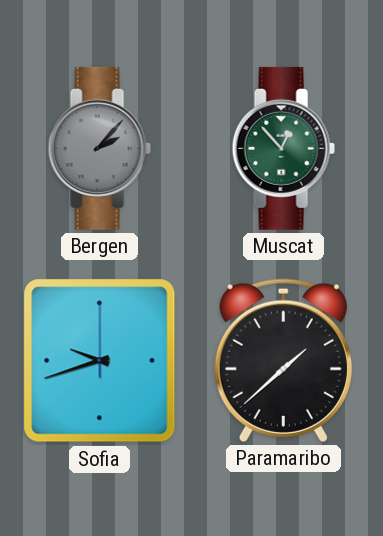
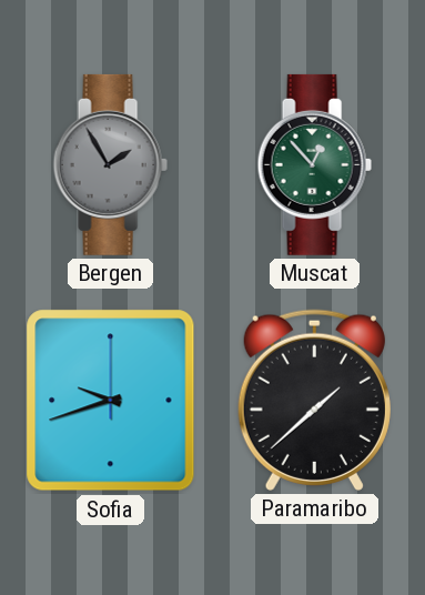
Bergen: 2:07 -> 1:55 (110, 164)
